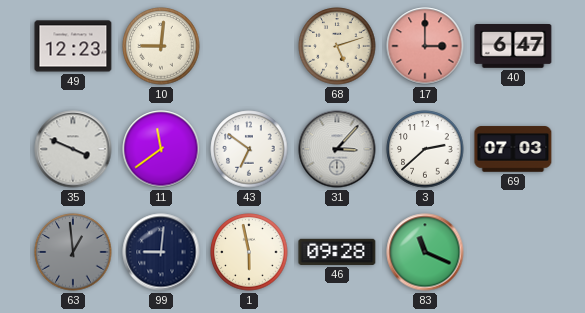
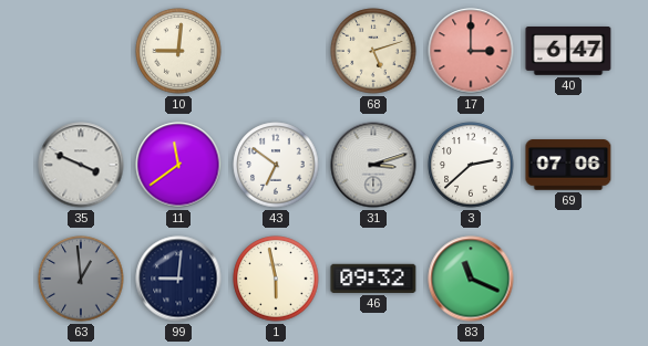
49: 12:23 -> none (73, 46)
31: 3:07 -> 3:12 (373, 165)
69: 07:03 -> 07:06 (568, 165)
46: 09:28 -> 09:32 (373, 279)
